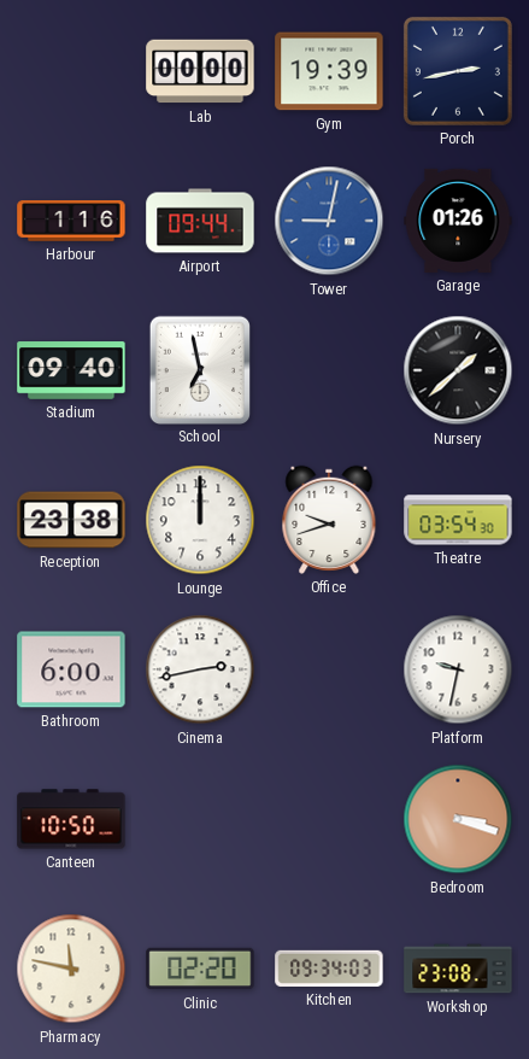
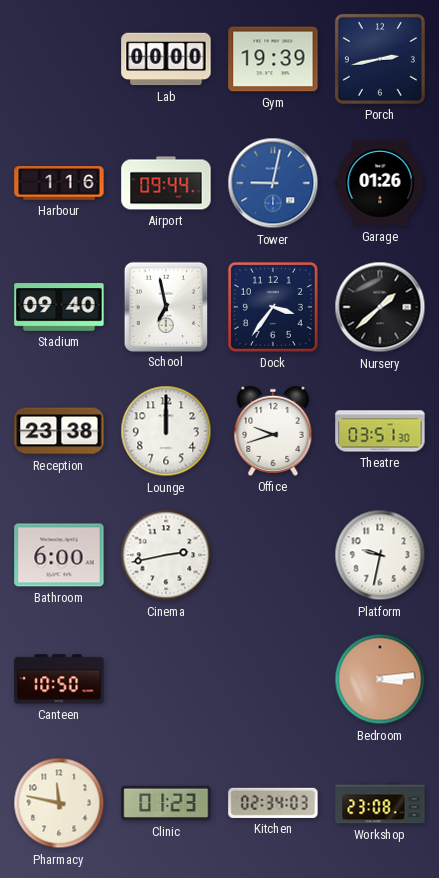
Dock: none -> 3:36 (273, 307)
Theatre: 03:54 -> 03:51 (380, 431)
Bedroom: 3:18 -> 3:14 (380, 679)
Clinic: 02:20 -> 01:23 (166, 803)
Kitchen: 09:34 -> 02:34 (273, 803)
